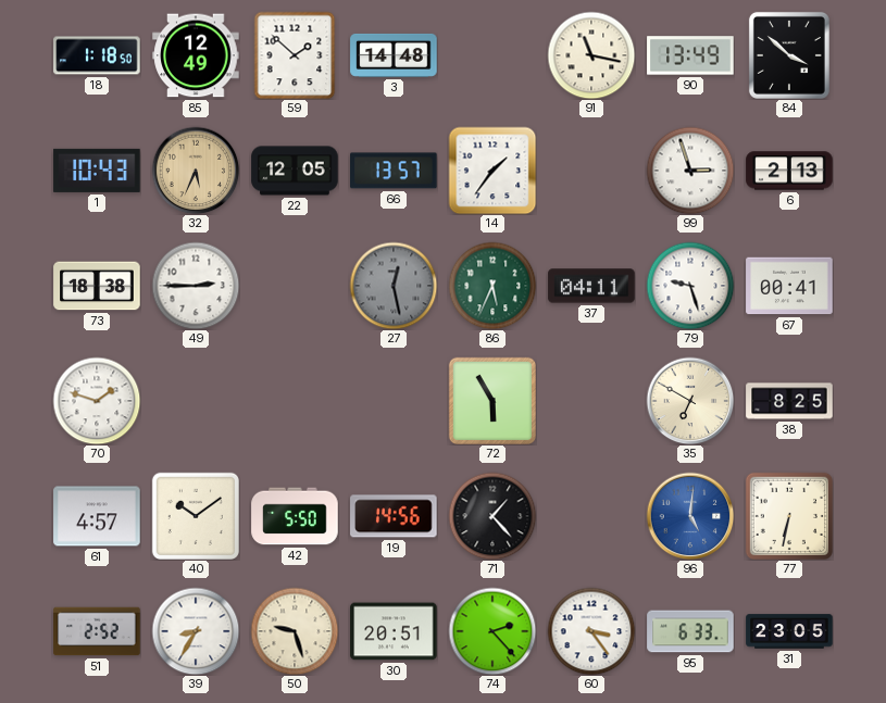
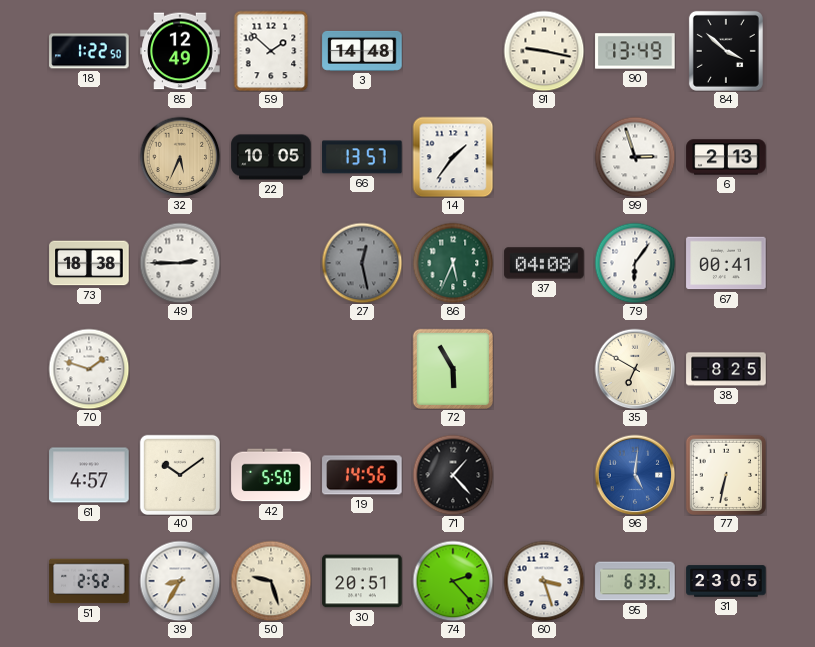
18: 1:18 -> 1:22 (89, 51)
91: 11:17 -> 9:17 (544, 51)
1: 10:43 -> none (97, 171)
22: 12:05 -> 10:05 (271, 157)
37: 04:11 -> 04:08 (544, 263)
79: 9:27 -> 6:06 (635, 263)
60: 3:24 -> 3:27 (544, 581)
